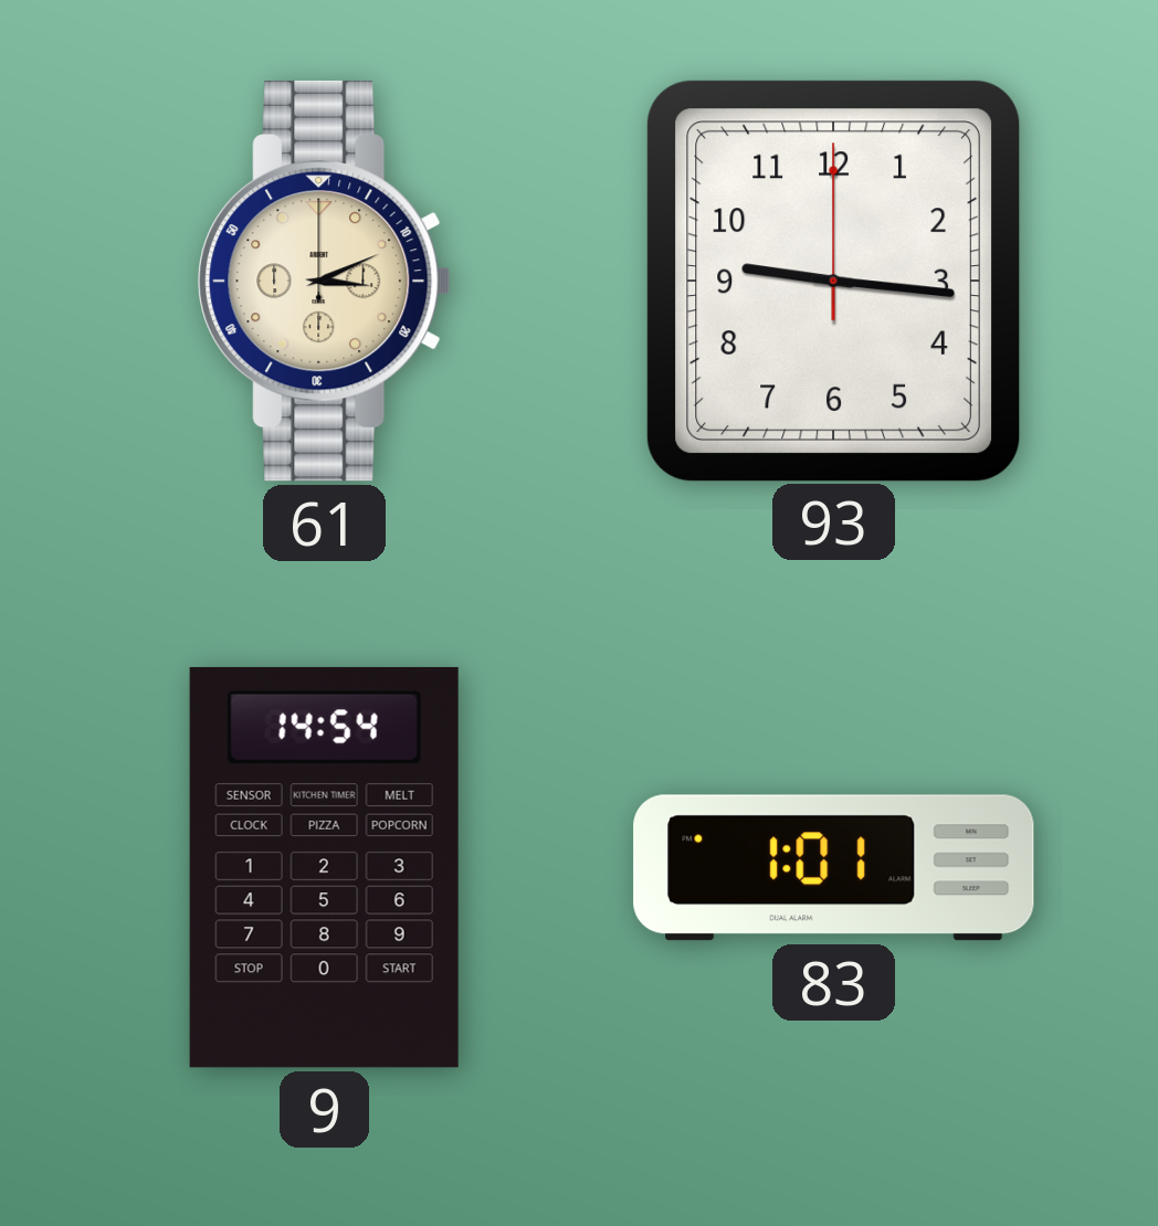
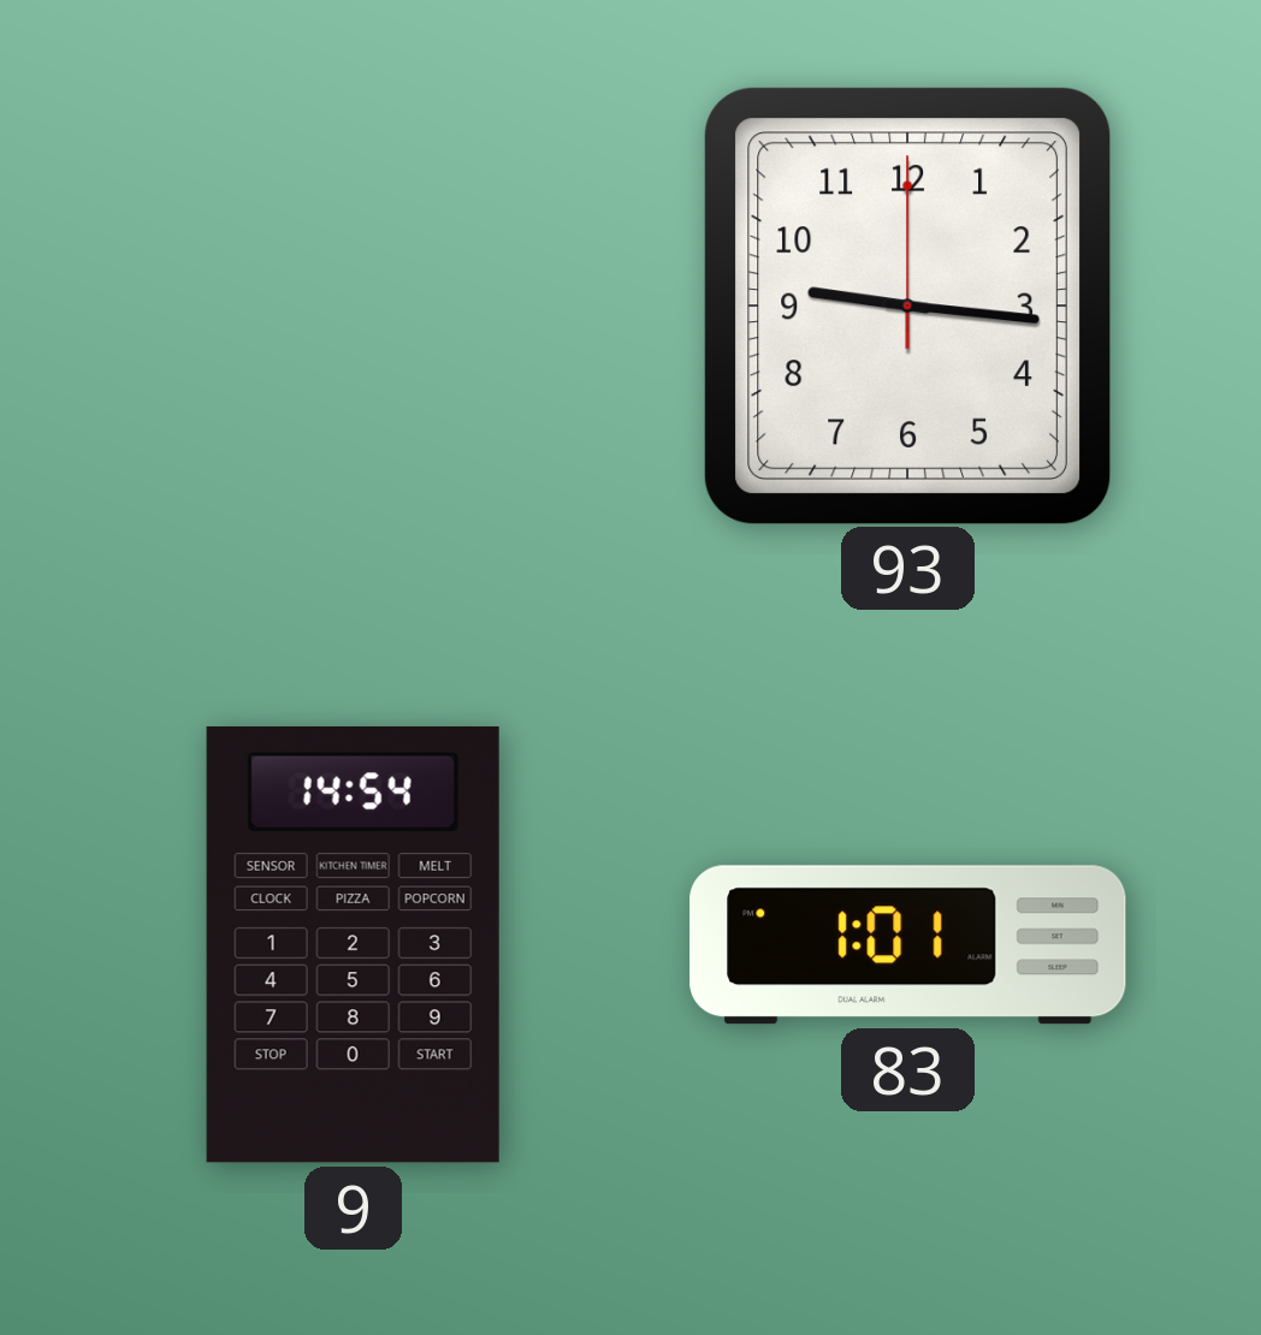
61: 3:11 -> none (325, 281)
